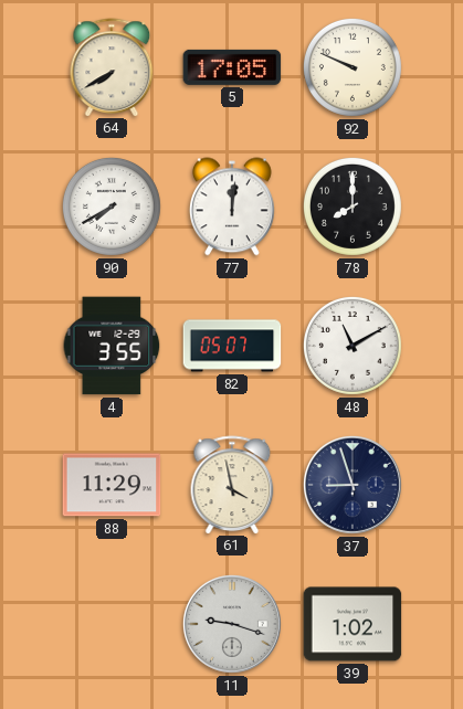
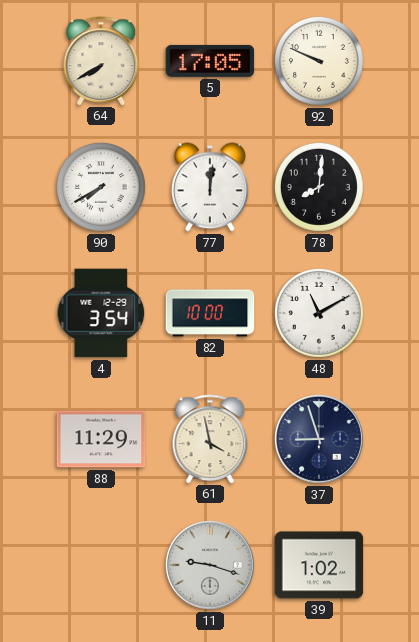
78: 8:00 -> 8:01 (319, 187)
4: 3:55 -> 3:54 (101, 313)
82: 05:07 -> 10:00 (210, 313)
